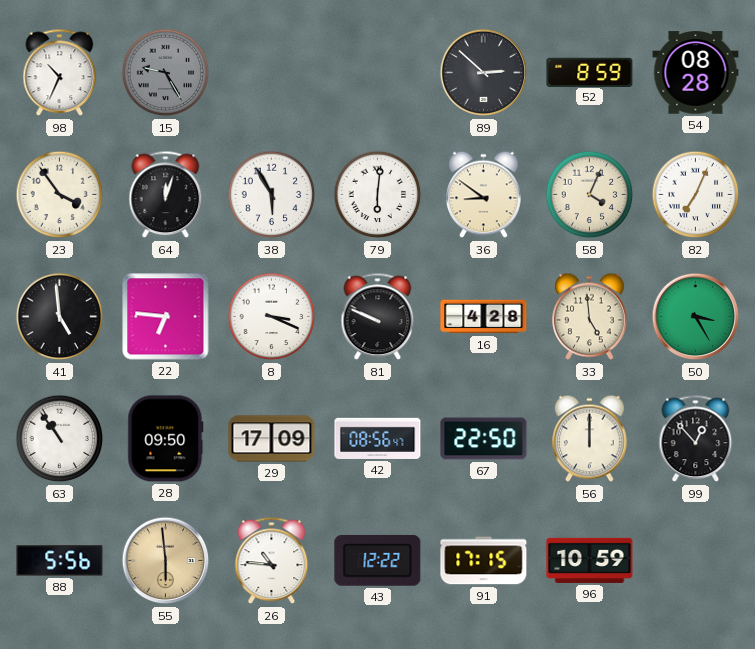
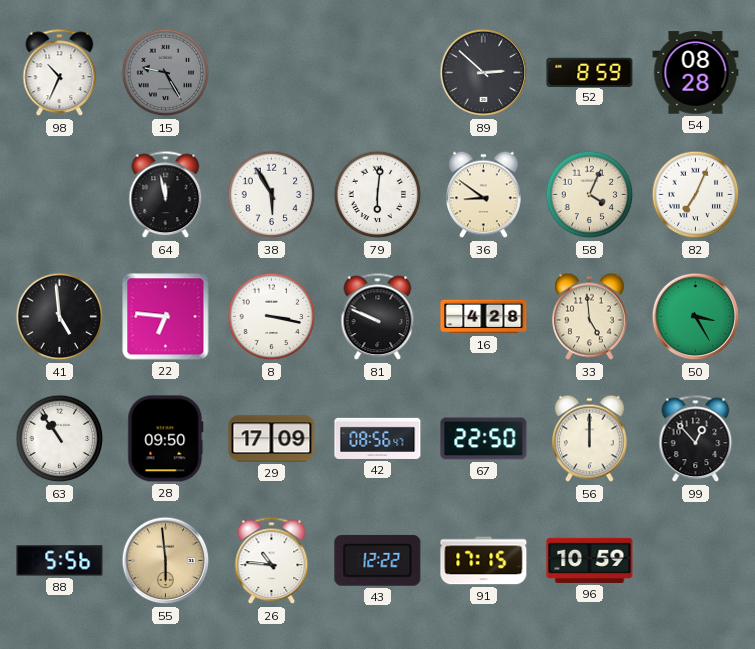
23: 3:54 -> none (60, 195)
64: 12:03 -> 11:58 (166, 195)
8: 3:19 -> 3:17 (272, 317)
